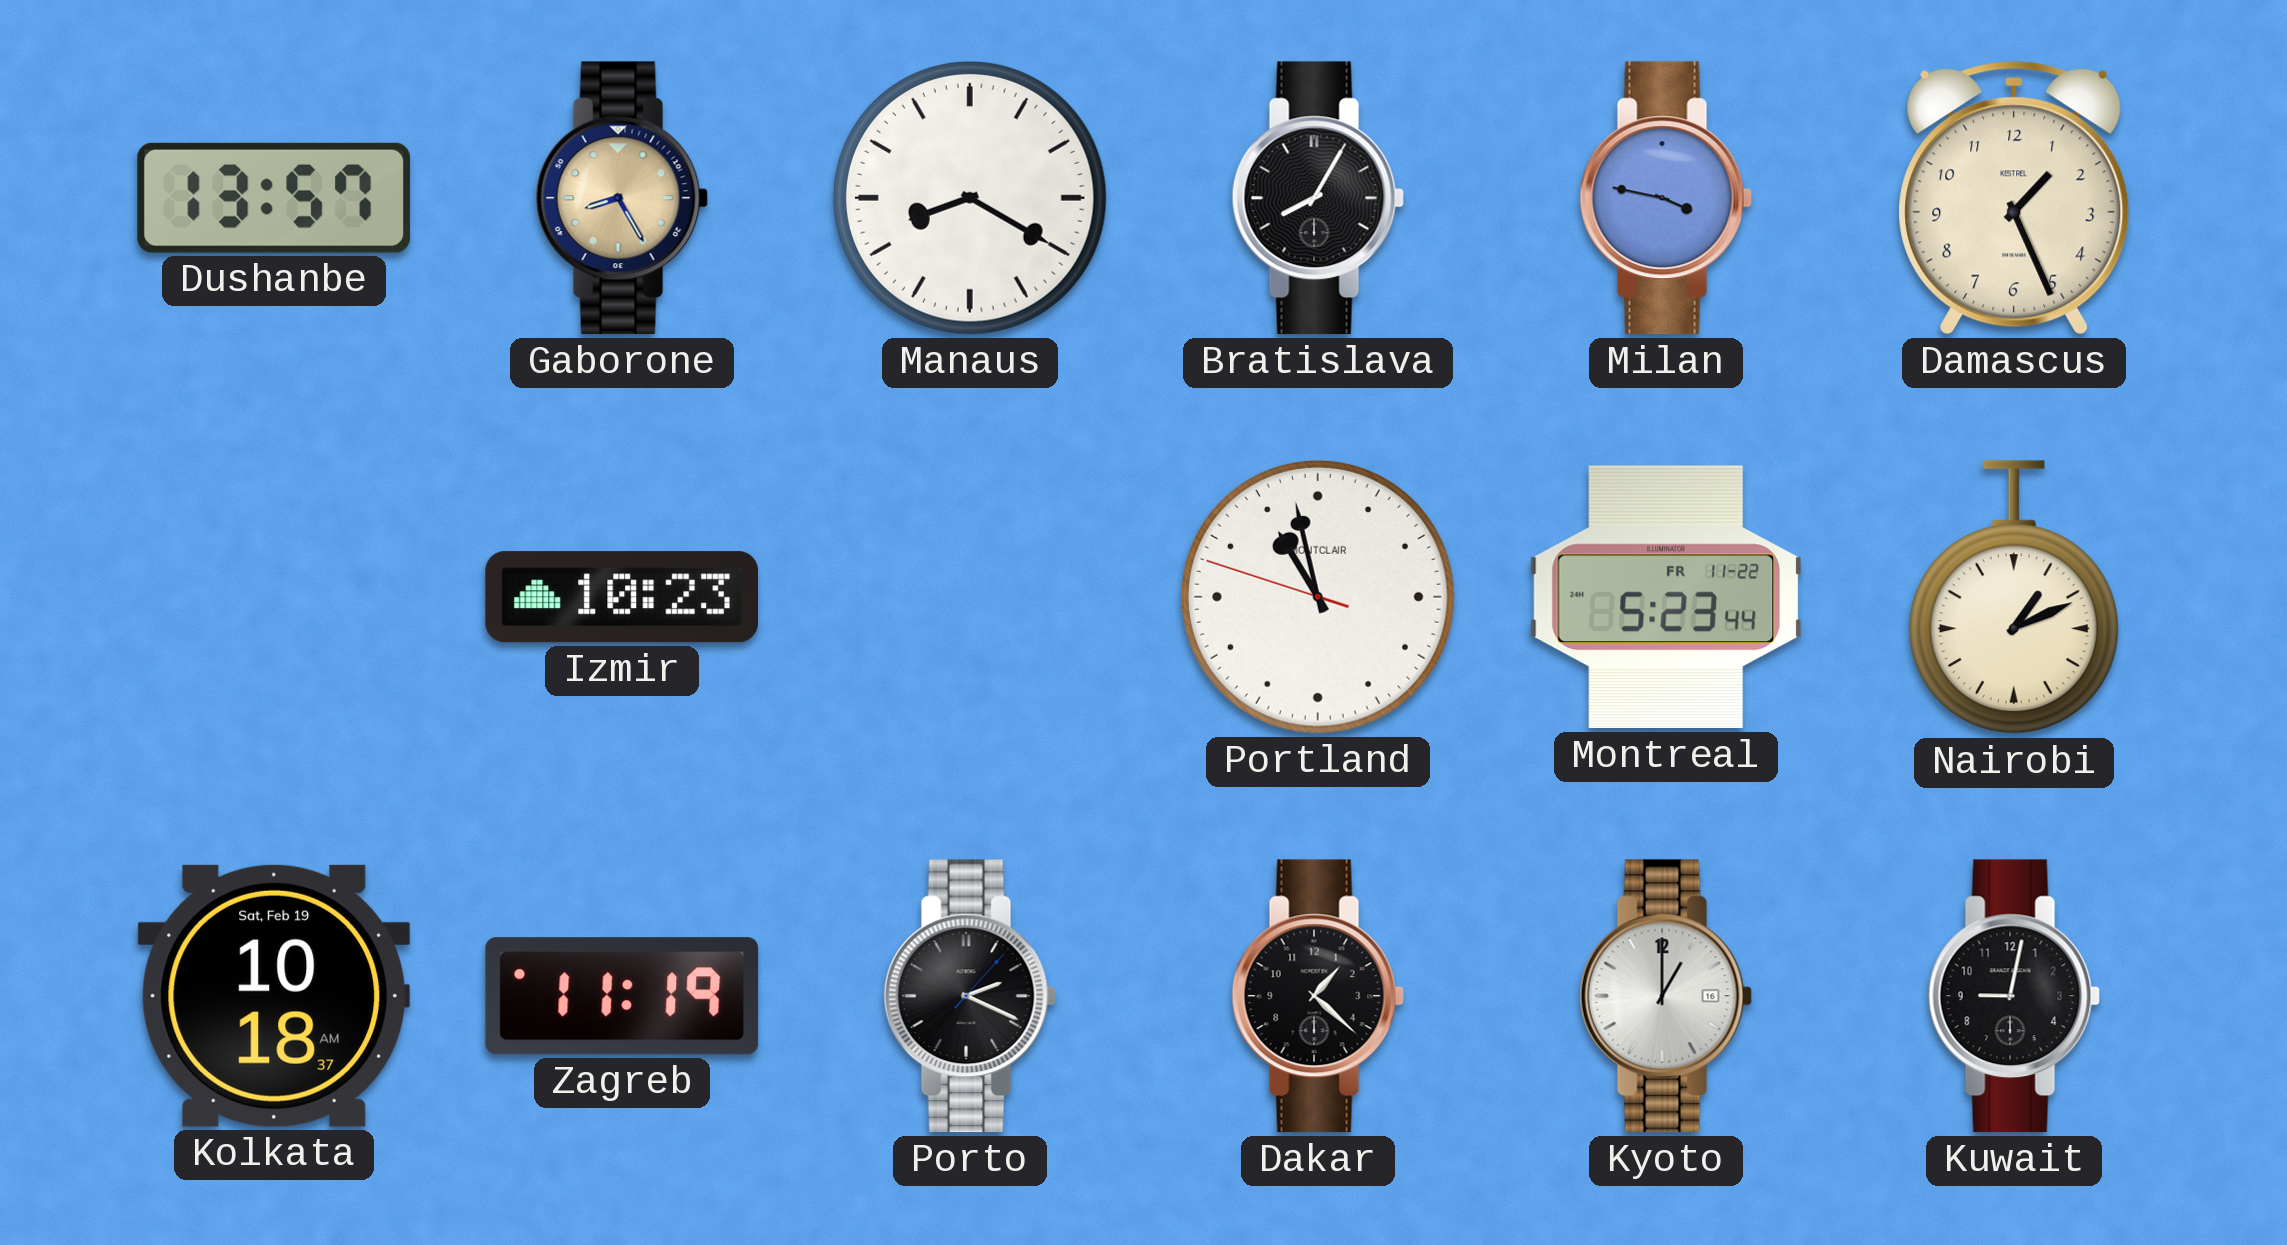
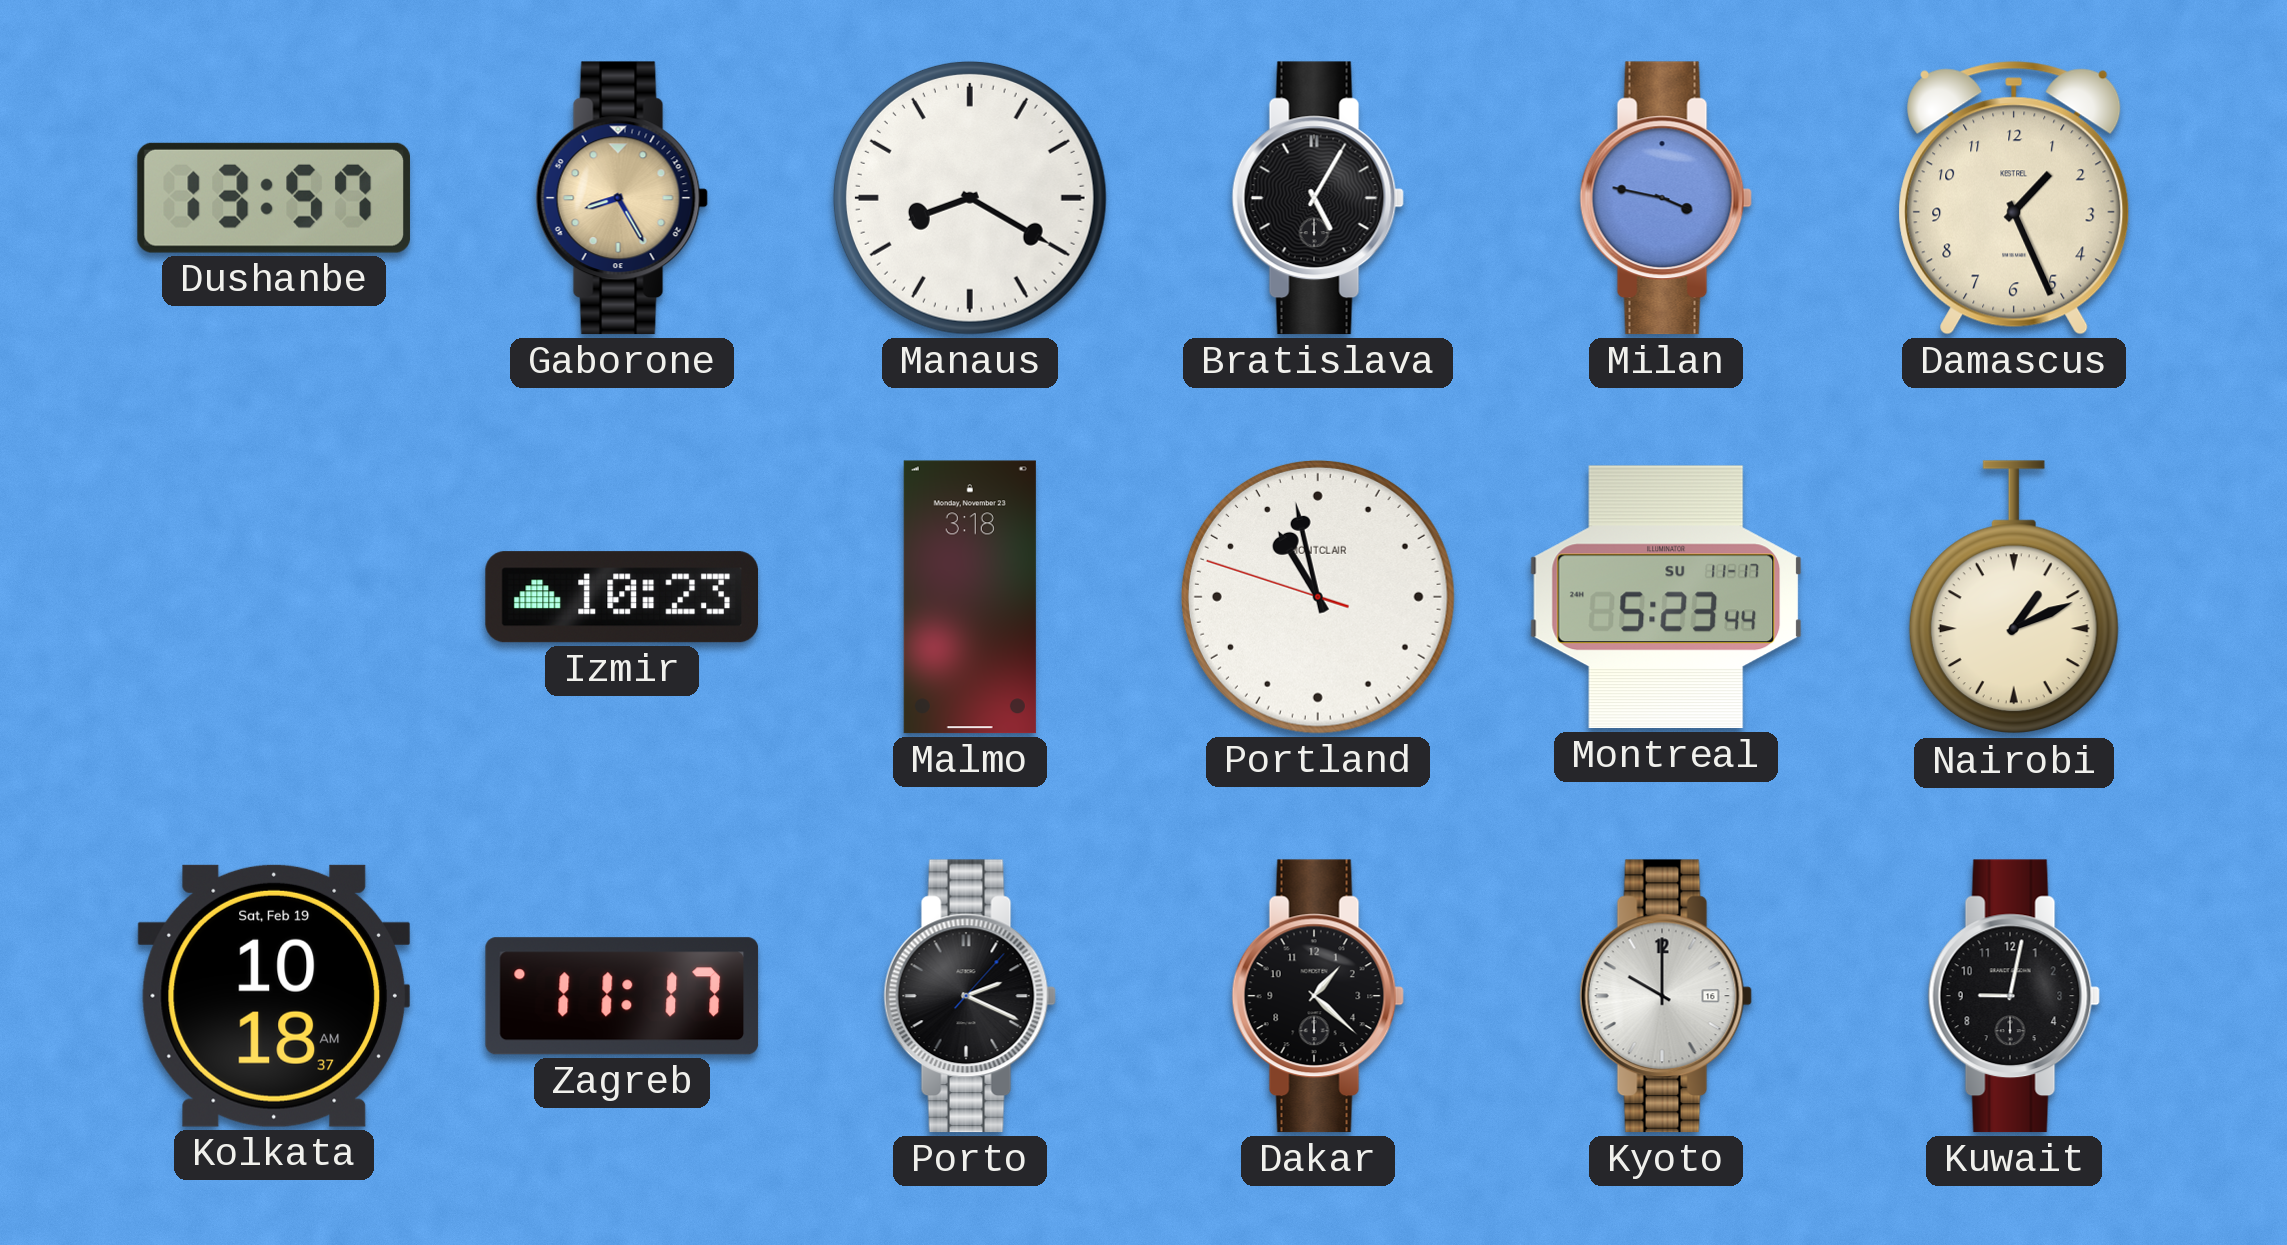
Bratislava: 8:05 -> 5:05 (1318, 198)
Malmo: none -> 3:18 (970, 597)
Montreal date: FR 11-22 -> SU 11-17 (1666, 597)
Zagreb: 11:19 -> 11:17 (622, 996)
Kyoto: 1:00 -> 10:00 (1666, 996)
